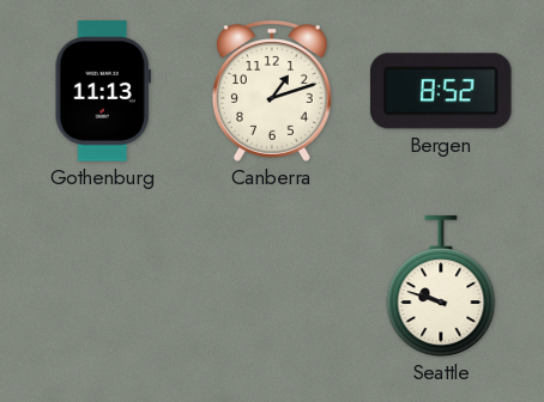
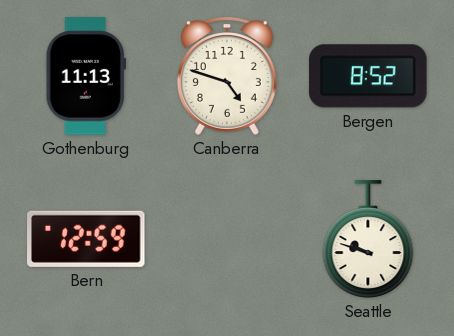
Canberra: 1:12 -> 4:48 (227, 76)
Bern: none -> 12:59 (86, 239)
